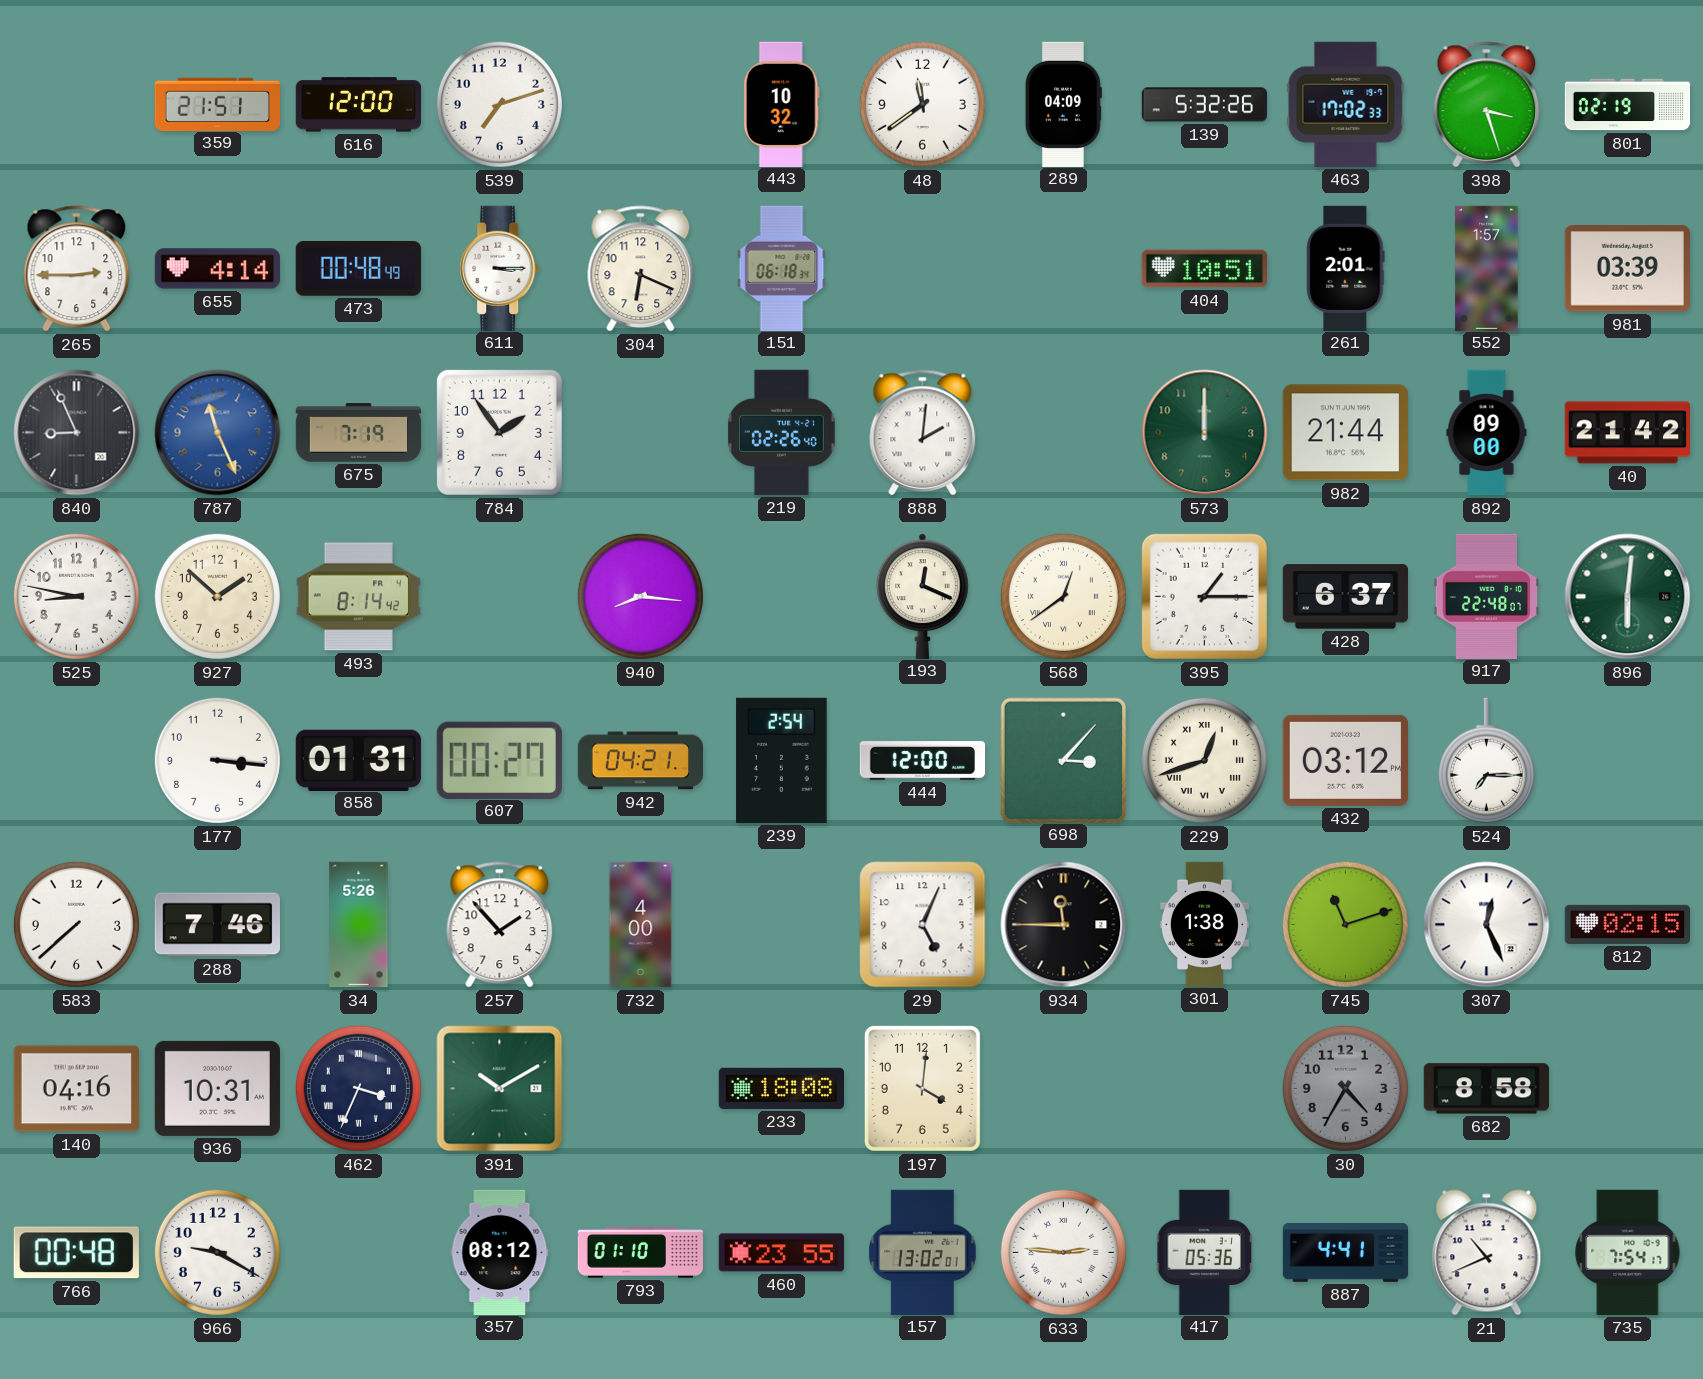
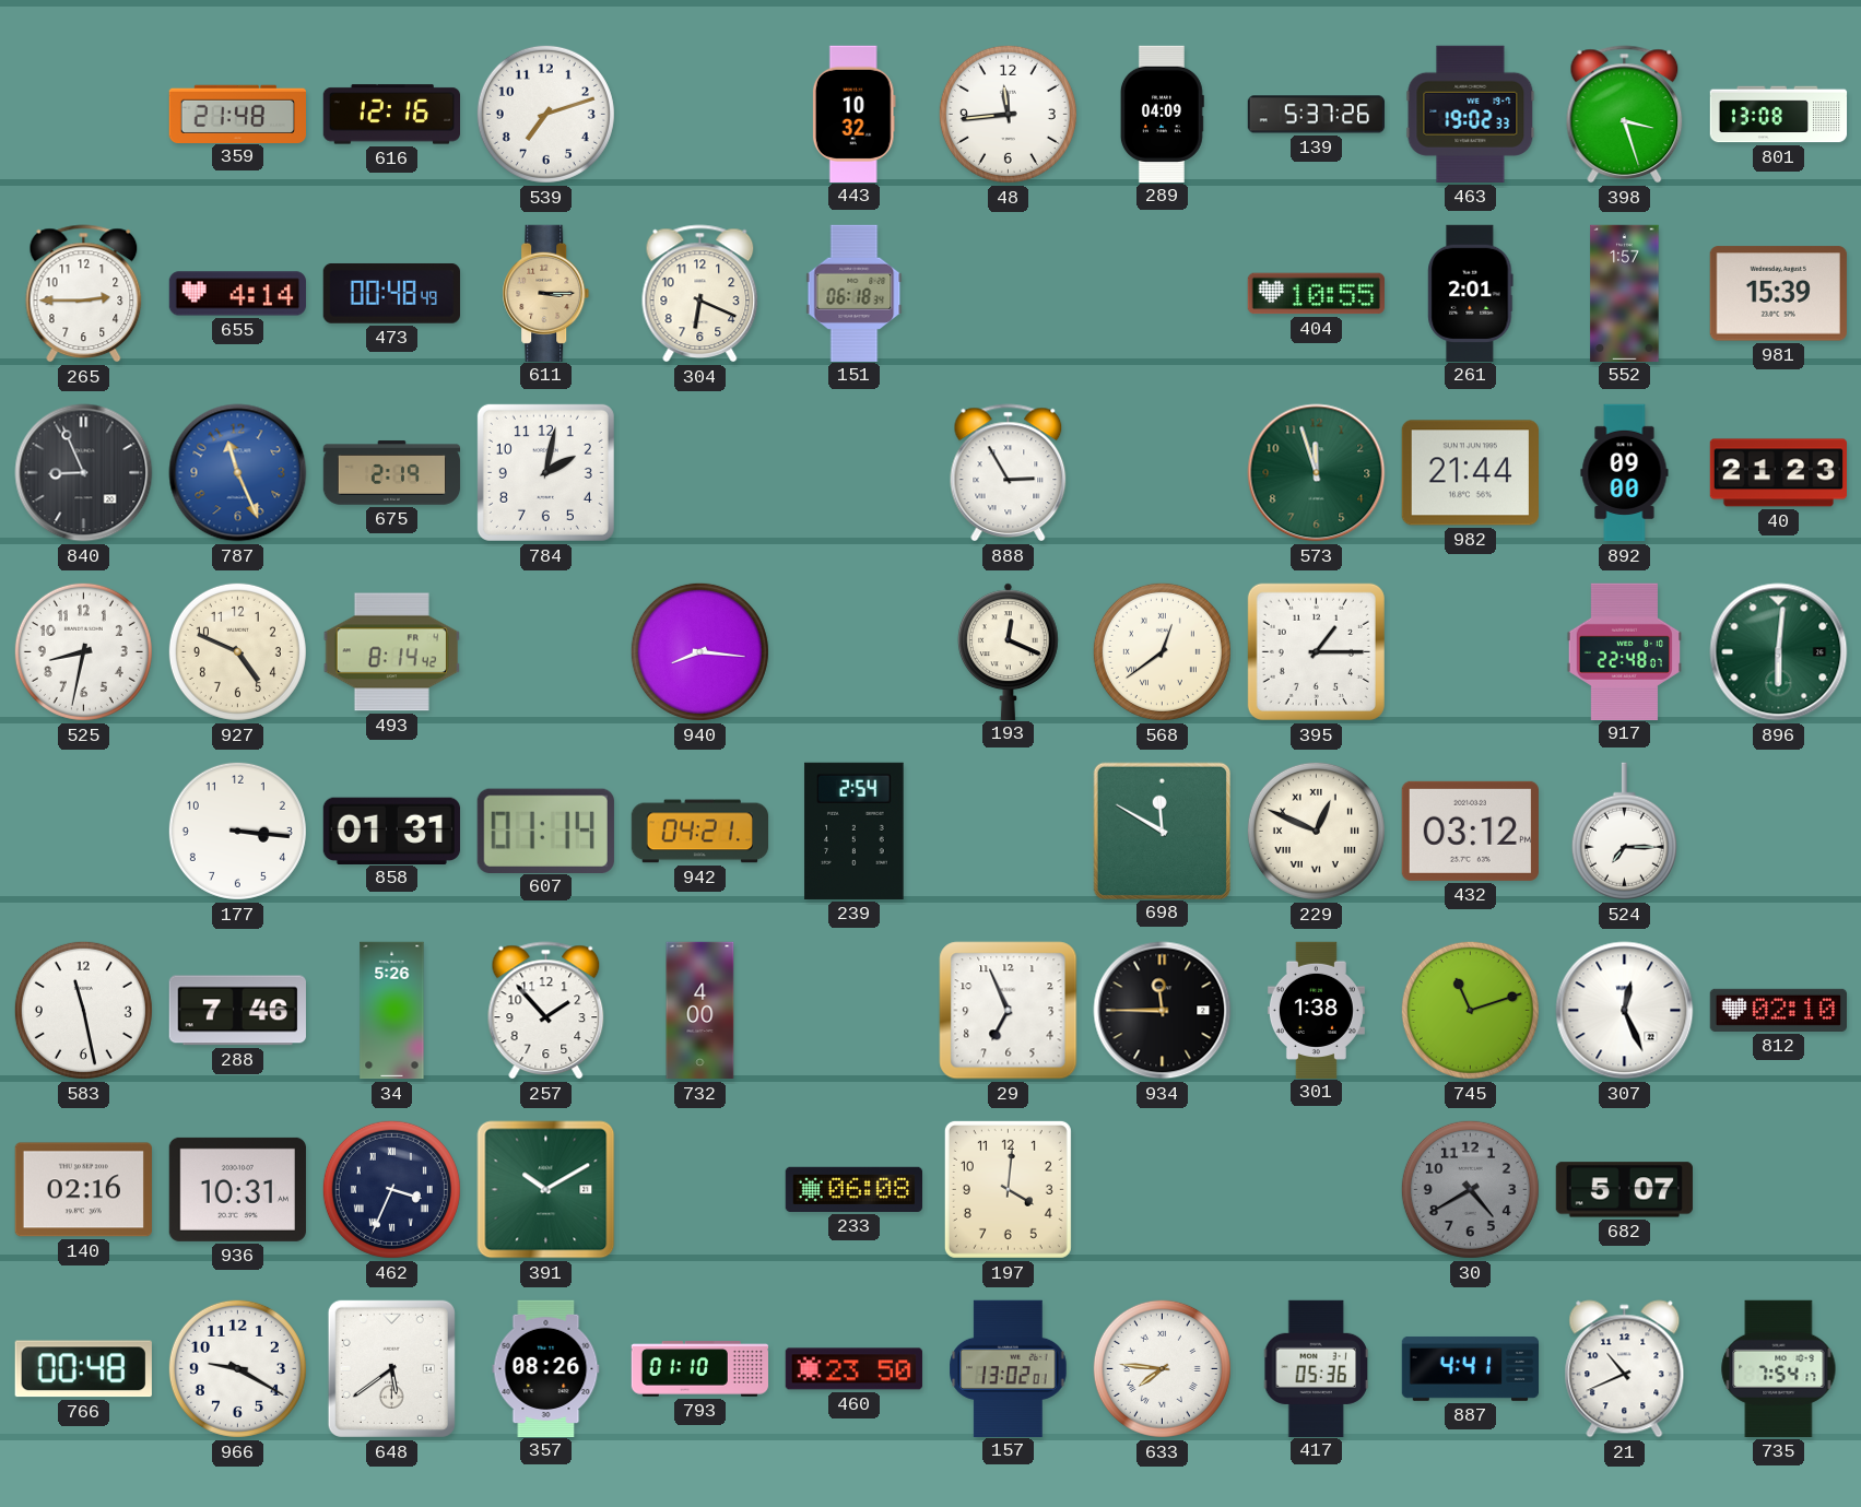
359: 21:51 -> 21:48 (237, 114)
616: 12:00 -> 12:16 (391, 115)
48: 11:39 -> 11:44 (1008, 114)
139: 5:32 -> 5:37 (1317, 115)
463: 17:02 -> 19:02 (1471, 114)
801: 02:19 -> 13:08 (1779, 115)
611 dial: white -> champagne (546, 293)
404: 10:51 -> 10:55 (1316, 294)
981: 03:39 -> 15:39 (1778, 294)
675: 7:19 -> 2:19 (392, 473)
784: 1:54 -> 2:02 (545, 472)
219: 02:26 -> none (781, 432)
888: 2:01 -> 2:55 (1009, 473)
573: 12:00 -> 11:57 (1317, 473)
40: 21:42 -> 21:23 (1779, 473)
525: 8:47 -> 8:32 (83, 651)
927: 1:52 -> 4:49 (237, 651)
428: 6:37 -> none (1345, 597)
607: 00:27 -> 01:14 (545, 831)
444: 12:00 -> none (923, 761)
698: 3:07 -> 11:50 (1162, 831)
229: 12:42 -> 12:49 (1316, 831)
583: 7:38 -> 11:28 (83, 1010)
29: 5:04 -> 6:56 (1009, 1011)
812: 02:15 -> 02:10 (1778, 1010)
140: 04:16 -> 02:16 (83, 1190)
233: 18:08 -> 06:08 (853, 1189)
30: 4:35 -> 4:40 (1470, 1189)
682: 8:58 -> 5:07 (1624, 1190)
648: none -> 5:39 (391, 1368)
357: 08:12 -> 08:26 (546, 1368)
460: 23:55 -> 23:50 (853, 1369)
633: 2:46 -> 7:46 (1162, 1368)
